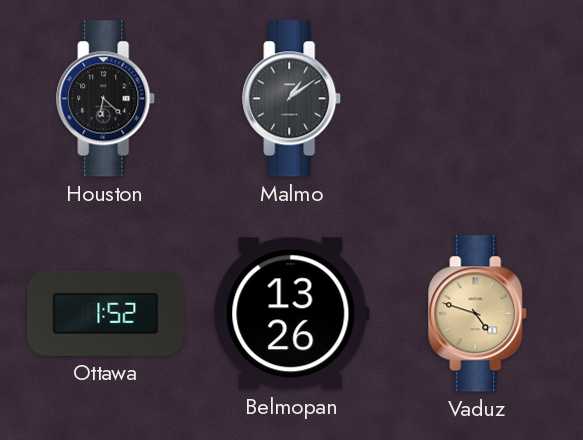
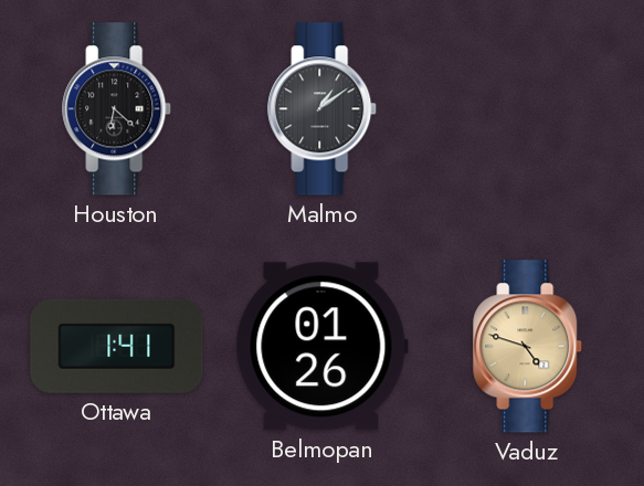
Ottawa: 1:52 -> 1:41 (117, 346)
Belmopan: 13:26 -> 01:26 (321, 347)
